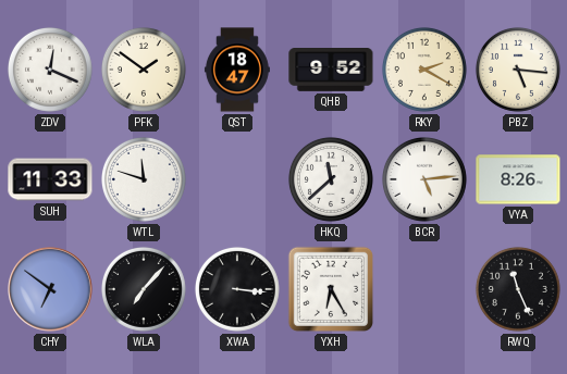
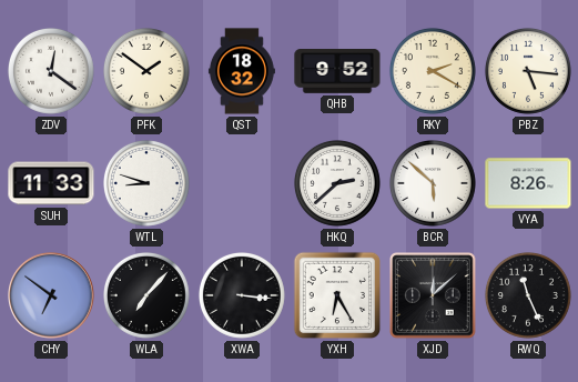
ZDV: 12:19 -> 12:21 (51, 71)
QST: 18:47 -> 18:32 (242, 71)
WTL: 11:48 -> 8:48 (146, 183)
HKQ: 11:38 -> 2:38 (337, 183)
BCR: 5:14 -> 5:52 (433, 183)
XJD: none -> 12:08 (433, 295)
